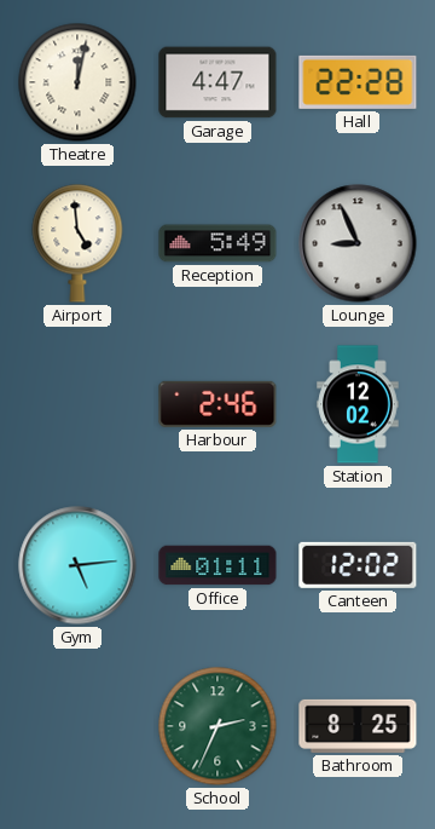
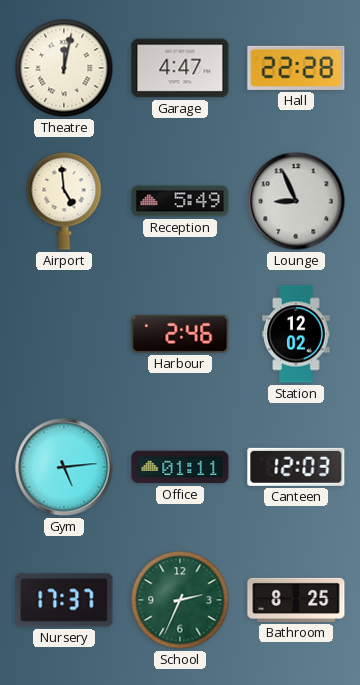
Canteen: 12:02 -> 12:03 (296, 467)
Nursery: none -> 17:37 (64, 600)
